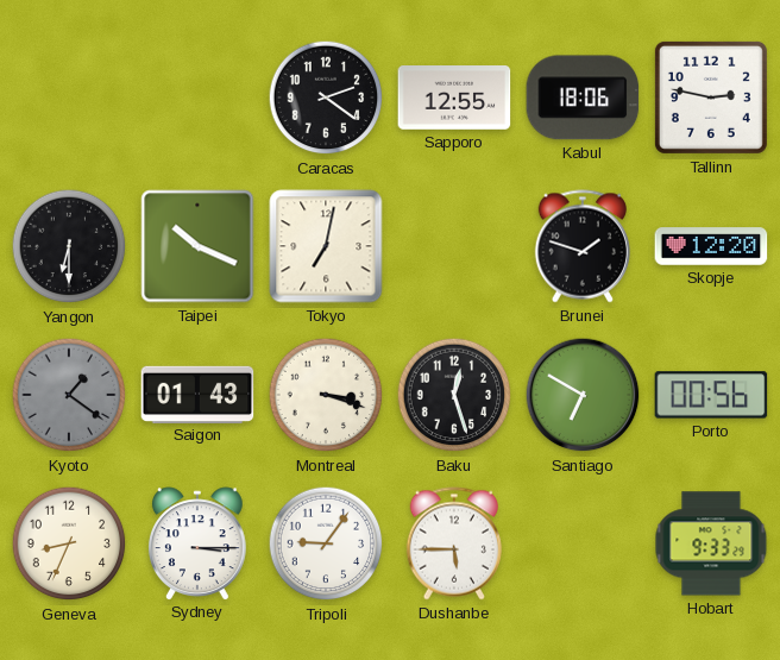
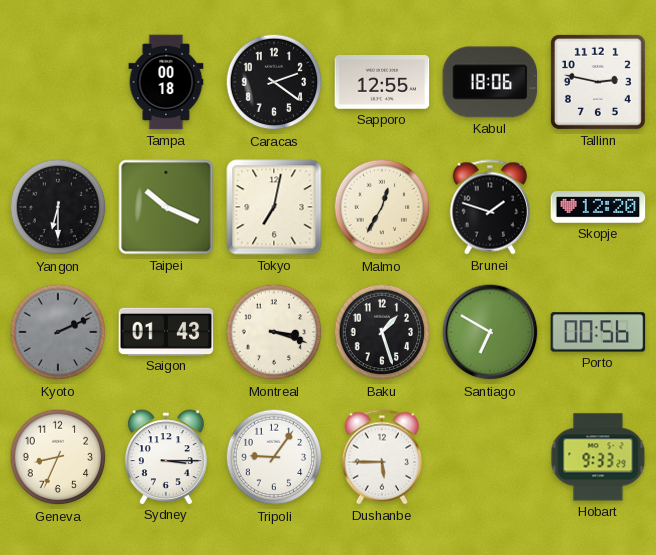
Tampa: none -> 00:18 (166, 82)
Malmo: none -> 12:35 (382, 207)
Kyoto: 1:21 -> 2:11 (58, 332)
Baku: 12:27 -> 1:27 (382, 332)
